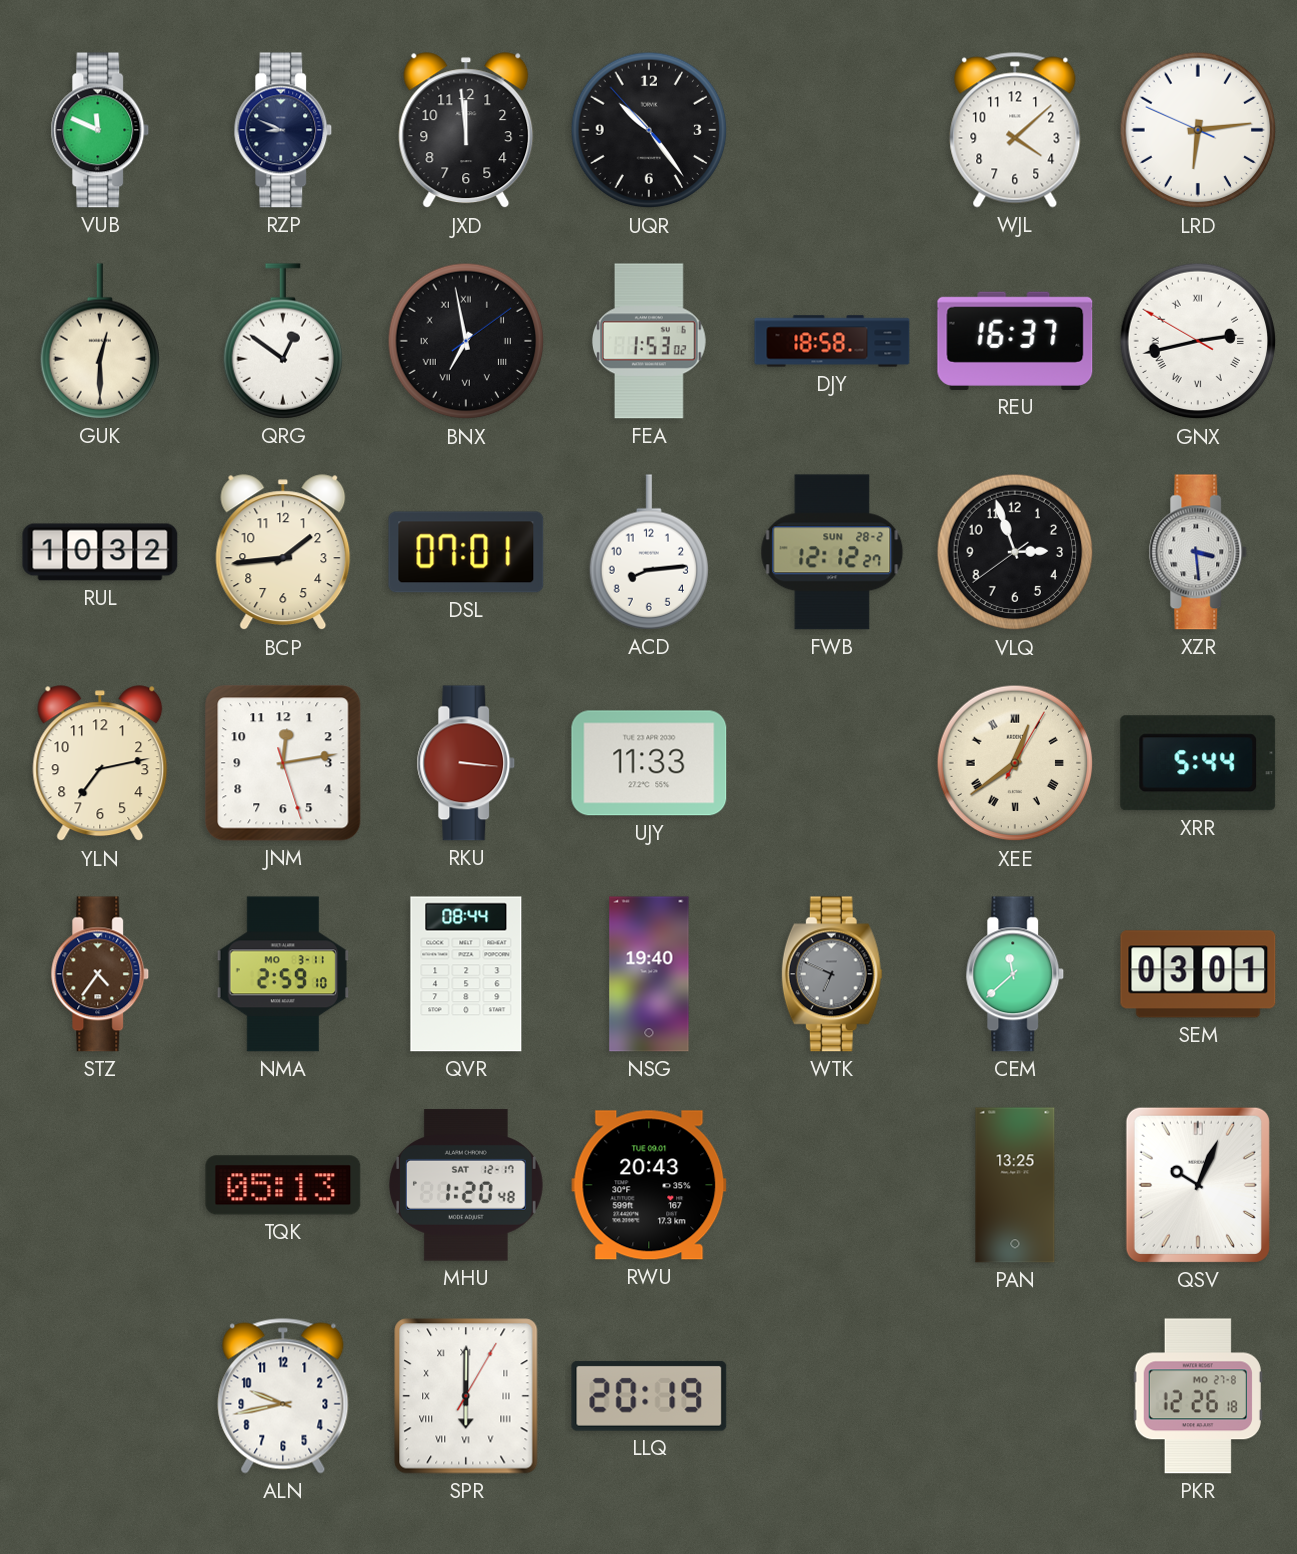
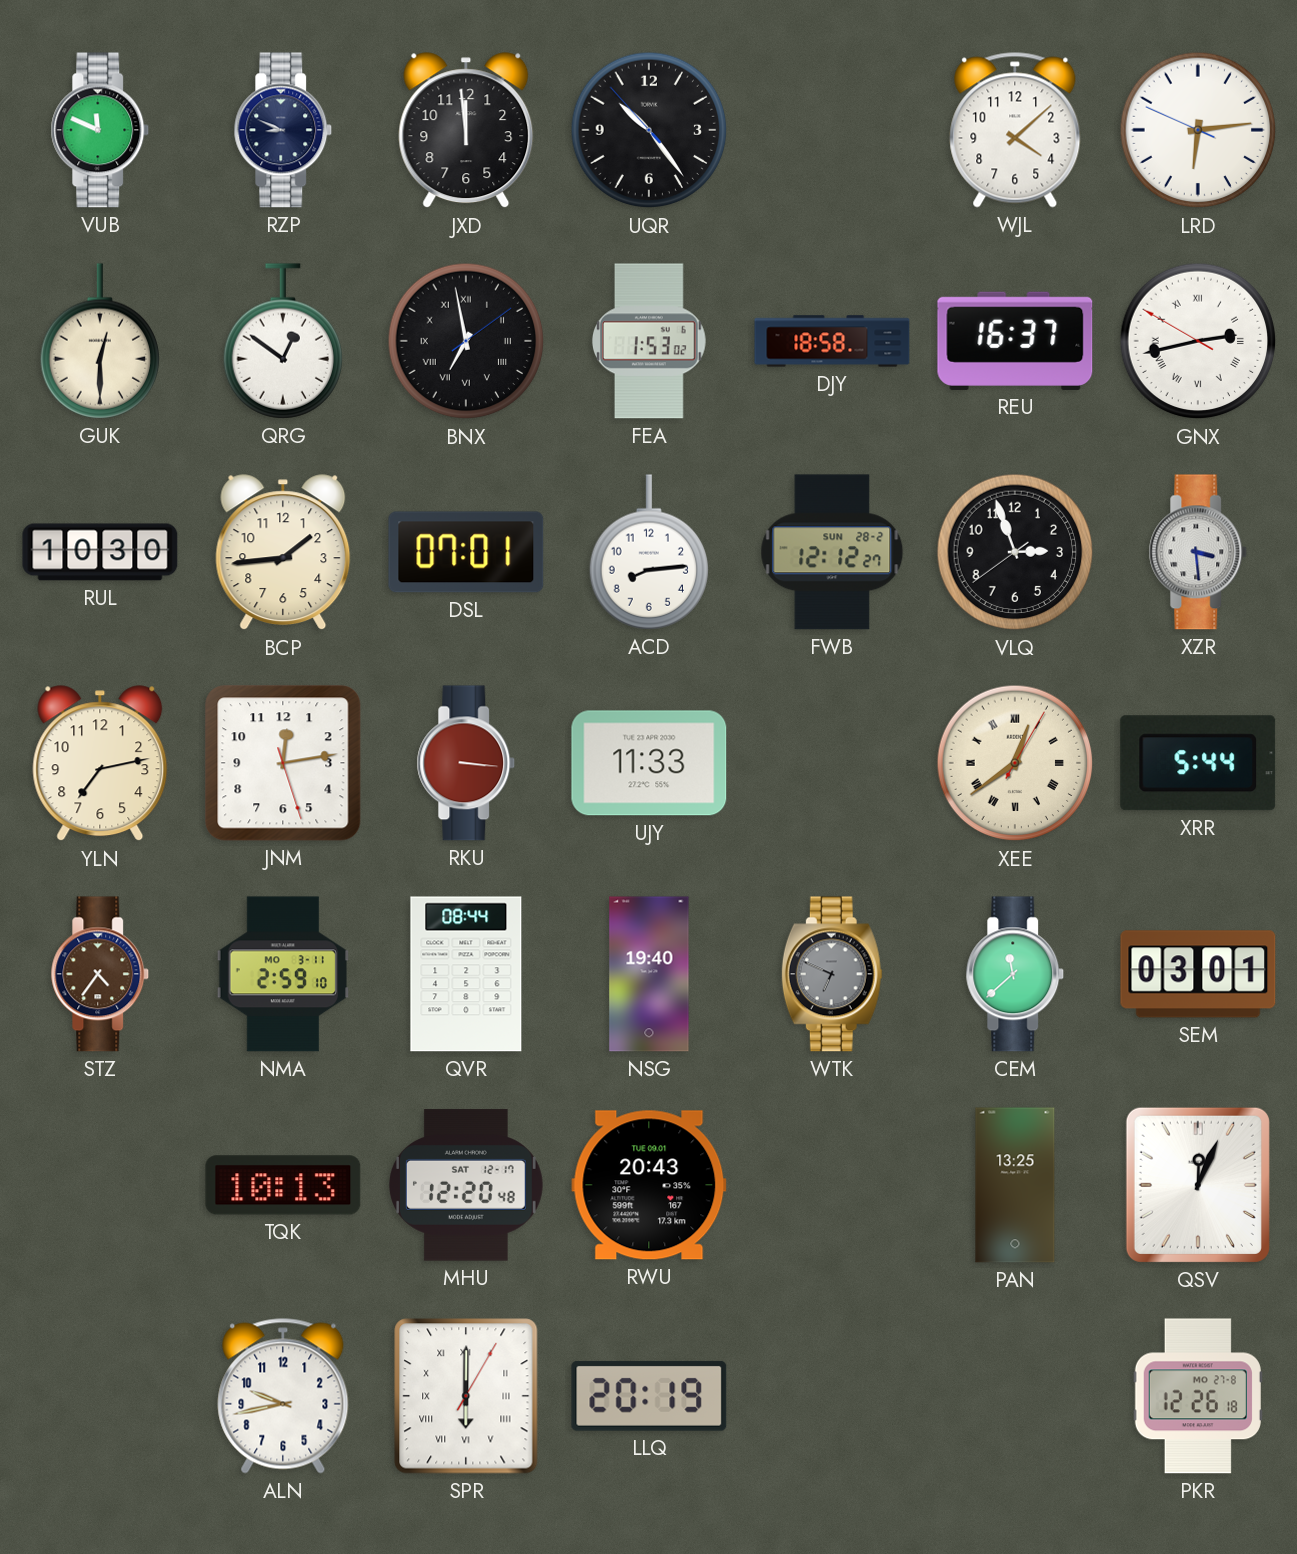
RUL: 10:32 -> 10:30 (100, 552)
TQK: 05:13 -> 10:13 (283, 1185)
MHU: 1:20 -> 12:20 (466, 1185)
QSV: 10:04 -> 12:04 (1198, 1185)
